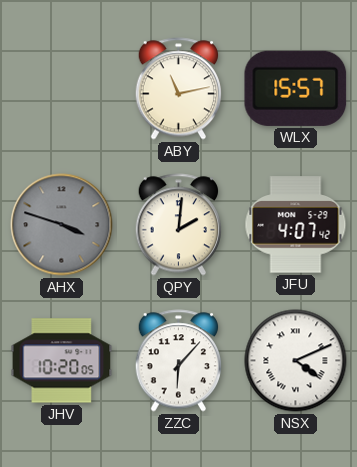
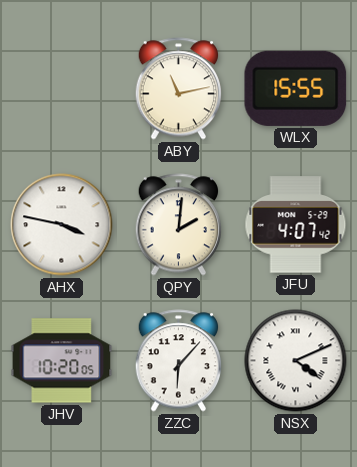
WLX: 15:57 -> 15:55 (296, 88)
AHX: 3:48 -> 3:47 (62, 225)
AHX dial: grey -> white (62, 225)
